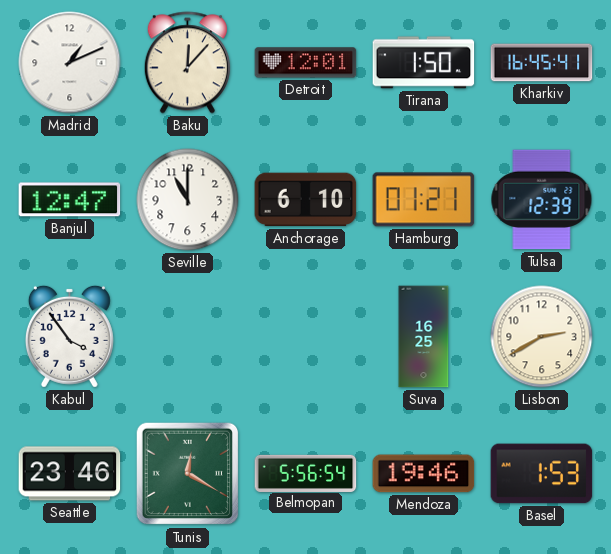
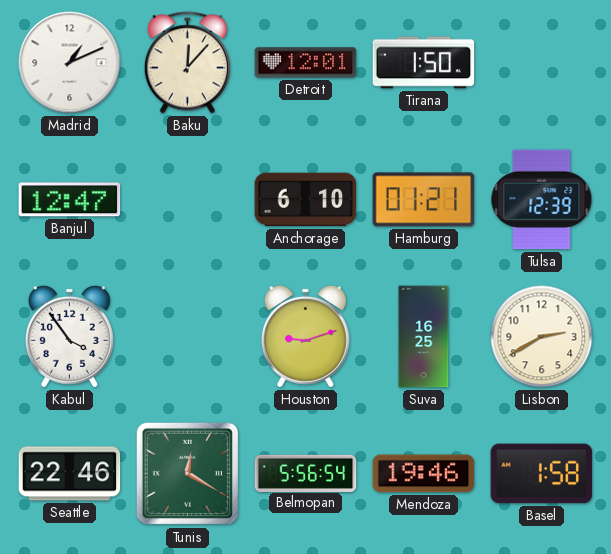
Kharkiv: 16:45 -> none (542, 63)
Seville: 11:00 -> none (188, 200)
Houston: none -> 9:12 (305, 336)
Seattle: 23:46 -> 22:46 (70, 474)
Basel: 1:53 -> 1:58 (542, 474)
